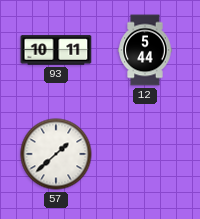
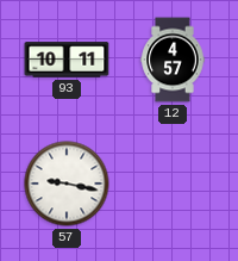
12: 5:44 -> 4:57 (173, 60)
57: 1:38 -> 9:17 (67, 184)
